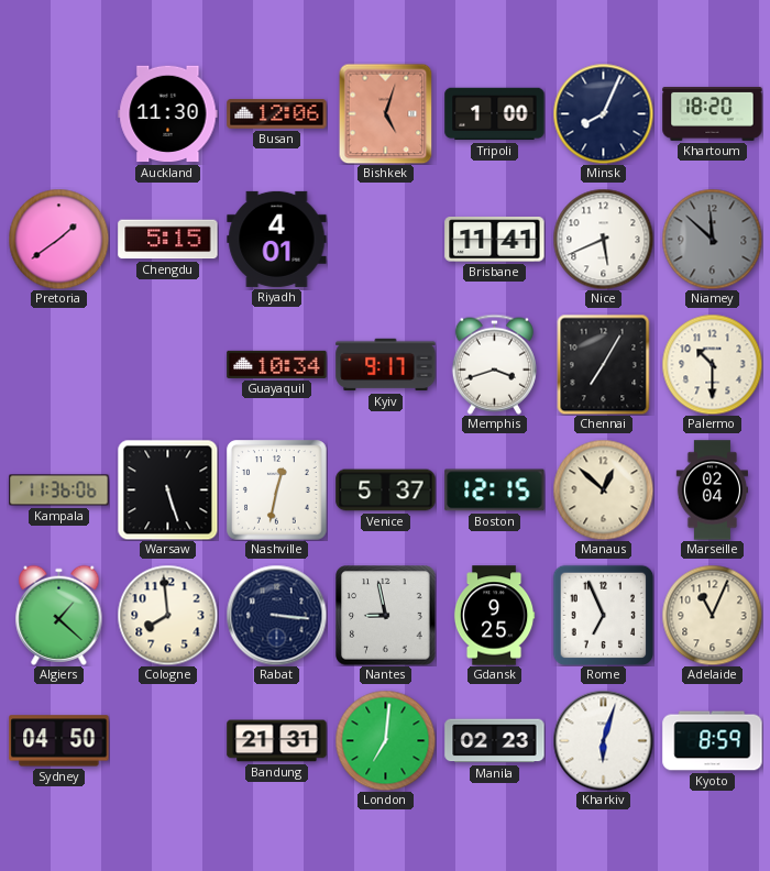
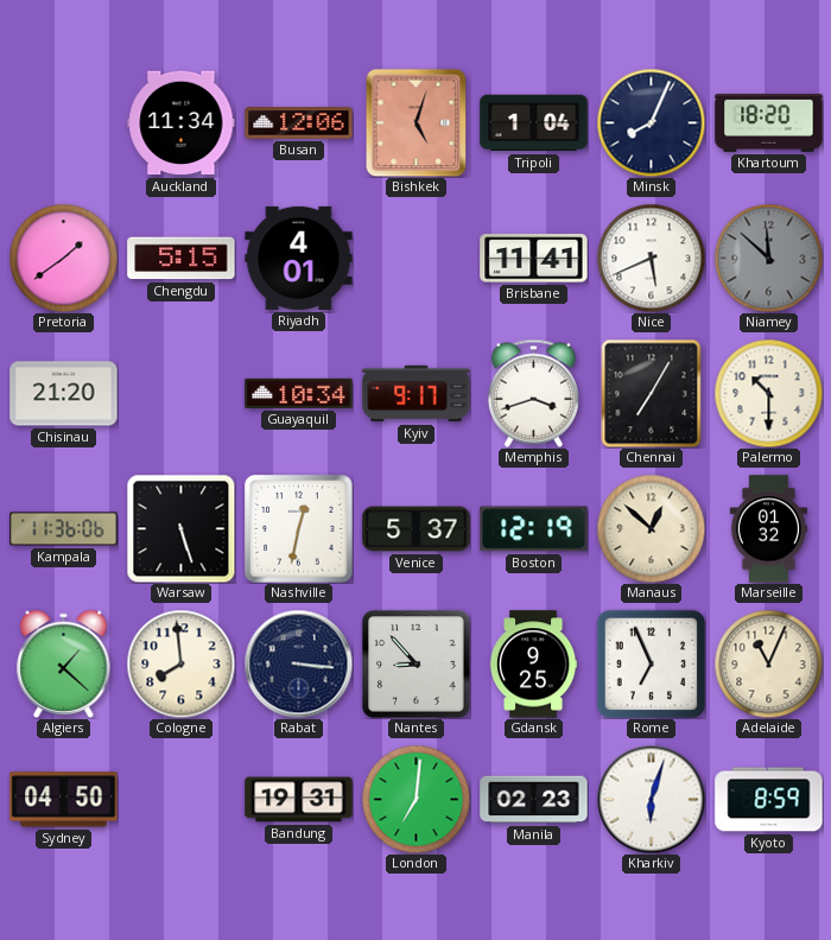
Auckland: 11:30 -> 11:34 (182, 123)
Tripoli: 1:00 -> 1:04 (534, 123)
Chisinau: none -> 21:20 (64, 394)
Boston: 12:15 -> 12:19 (534, 529)
Marseille: 02:04 -> 01:32 (768, 529)
Nantes: 8:58 -> 8:53 (417, 665)
Bandung: 21:31 -> 19:31 (299, 800)
